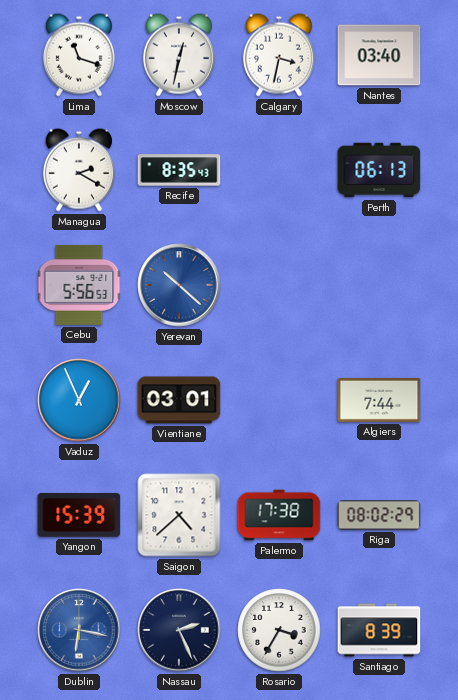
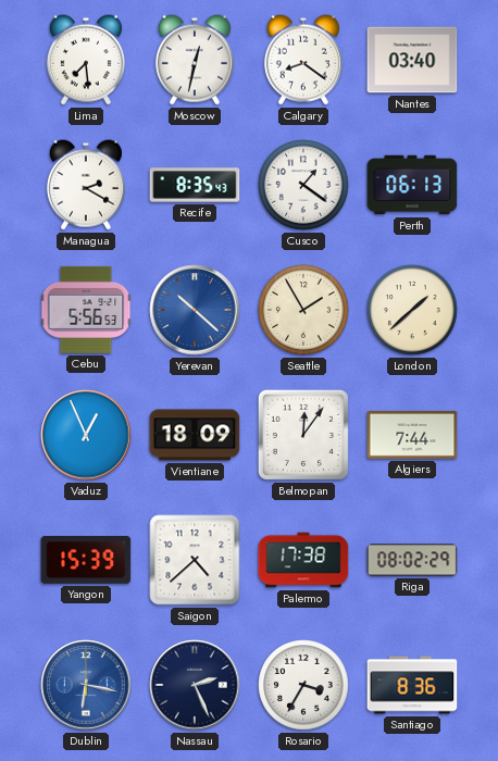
Lima: 11:18 -> 7:29 (86, 60)
Calgary: 3:32 -> 8:21 (303, 60)
Cusco: none -> 1:21 (303, 185)
Seattle: none -> 1:55 (303, 310)
London: none -> 1:38 (412, 310)
Vientiane: 03:01 -> 18:09 (195, 435)
Belmopan: none -> 12:06 (303, 435)
Santiago: 8:39 -> 8:36 (412, 685)
